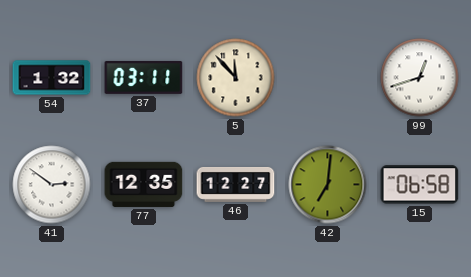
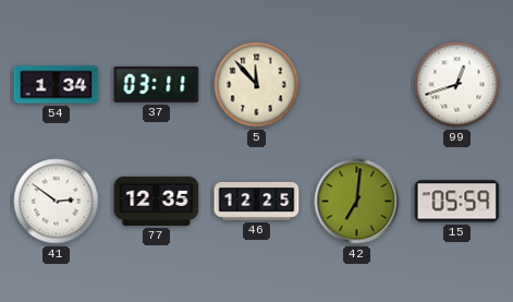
54: 1:32 -> 1:34 (57, 85)
46: 12:27 -> 12:25 (257, 201)
15: 06:58 -> 05:59 (457, 202)
